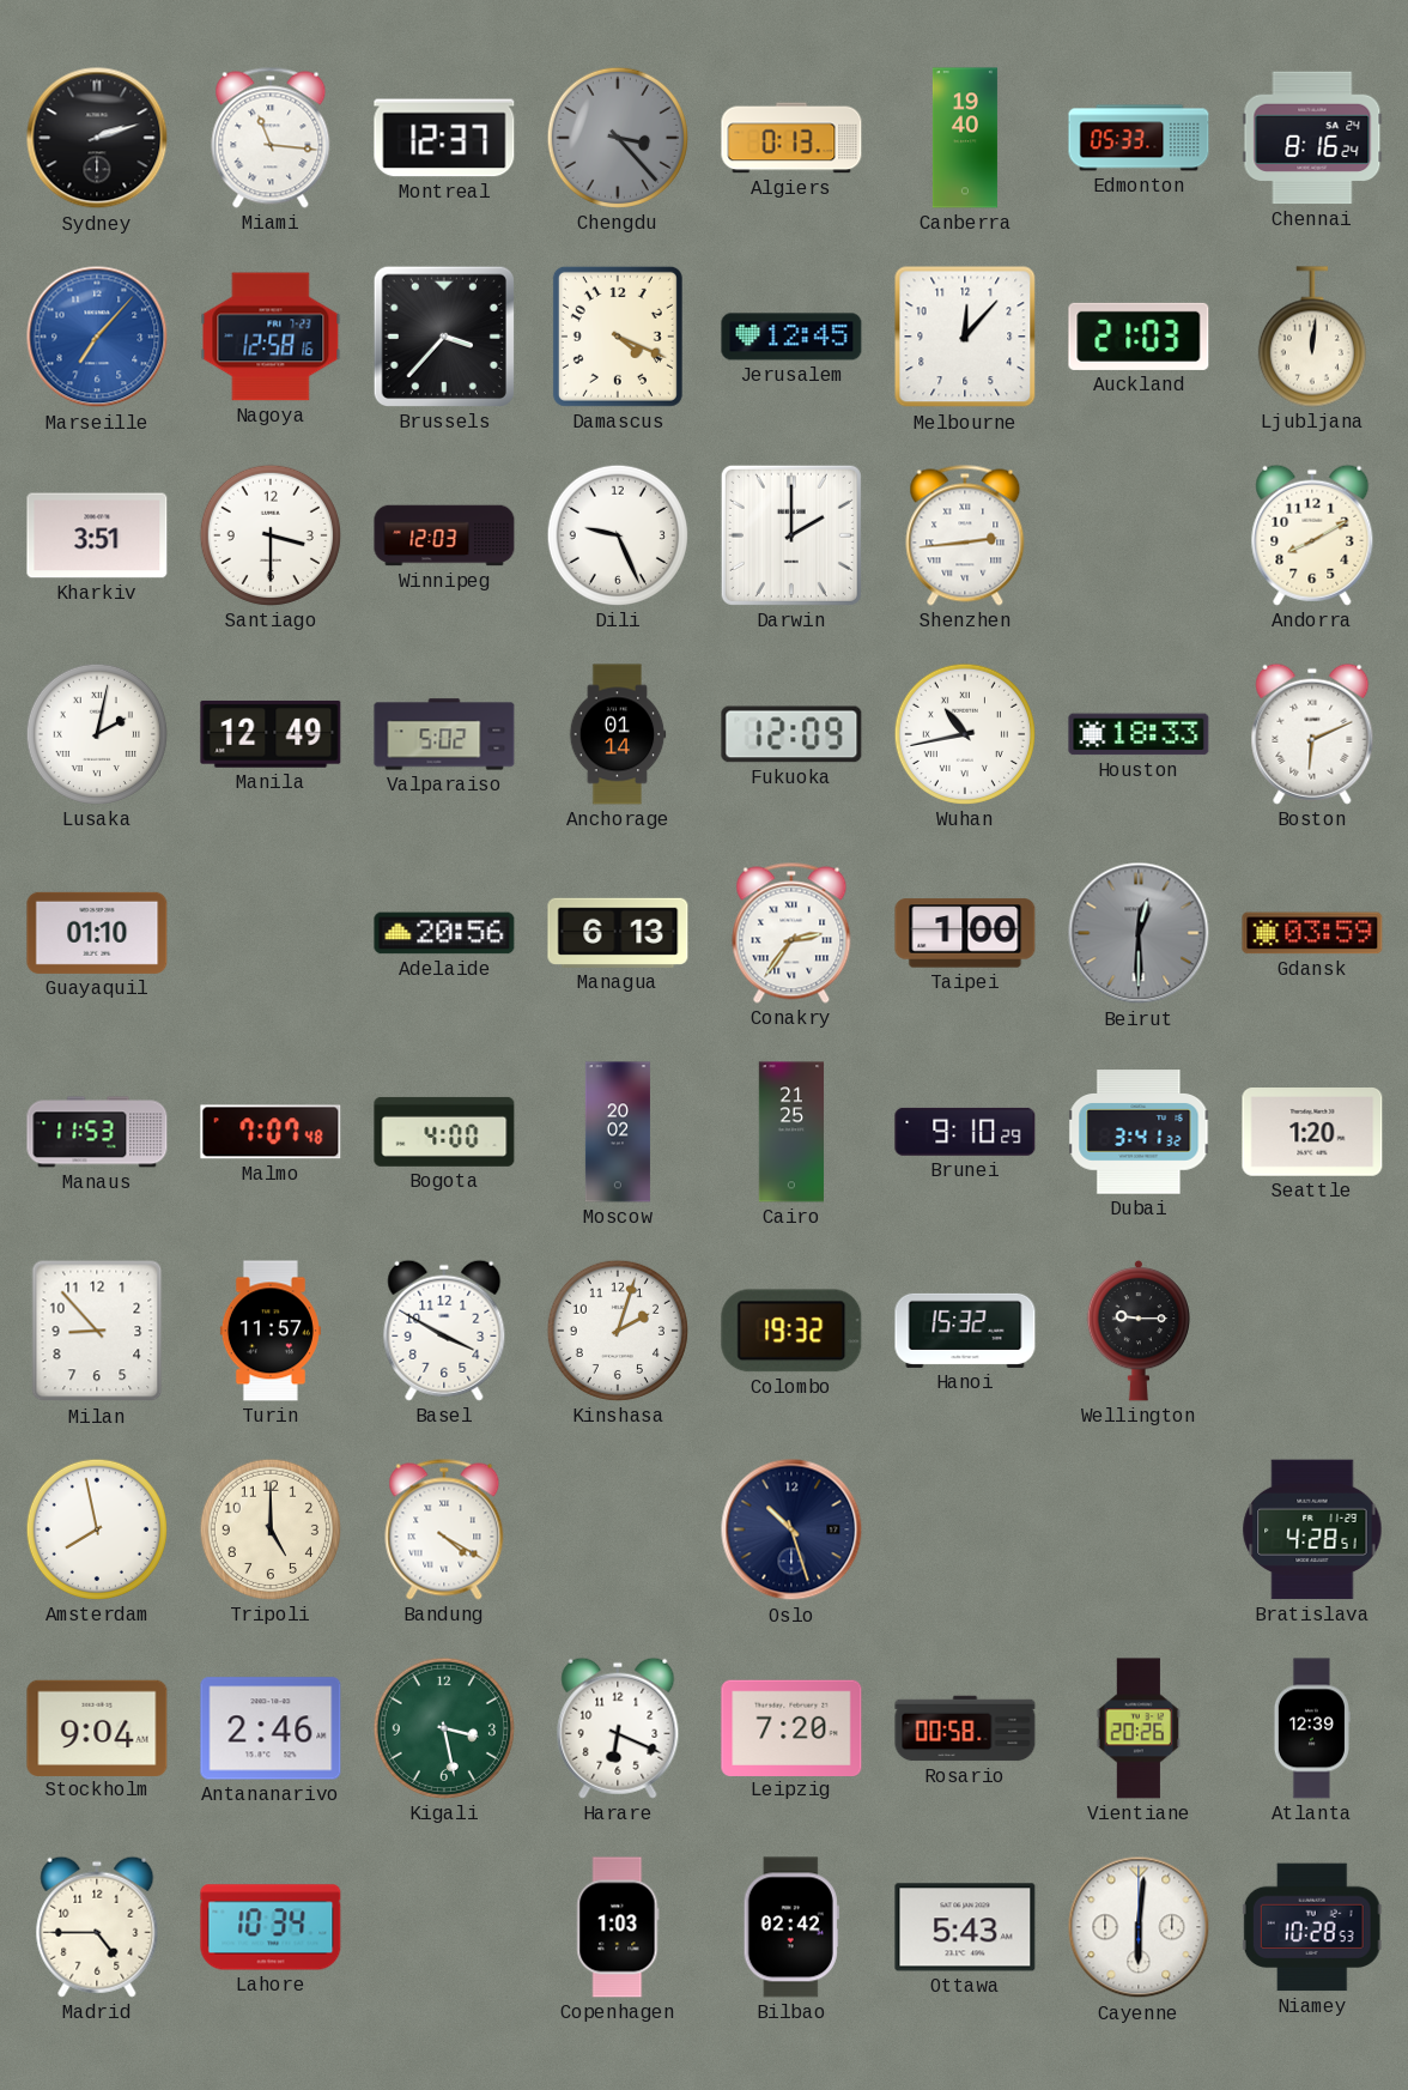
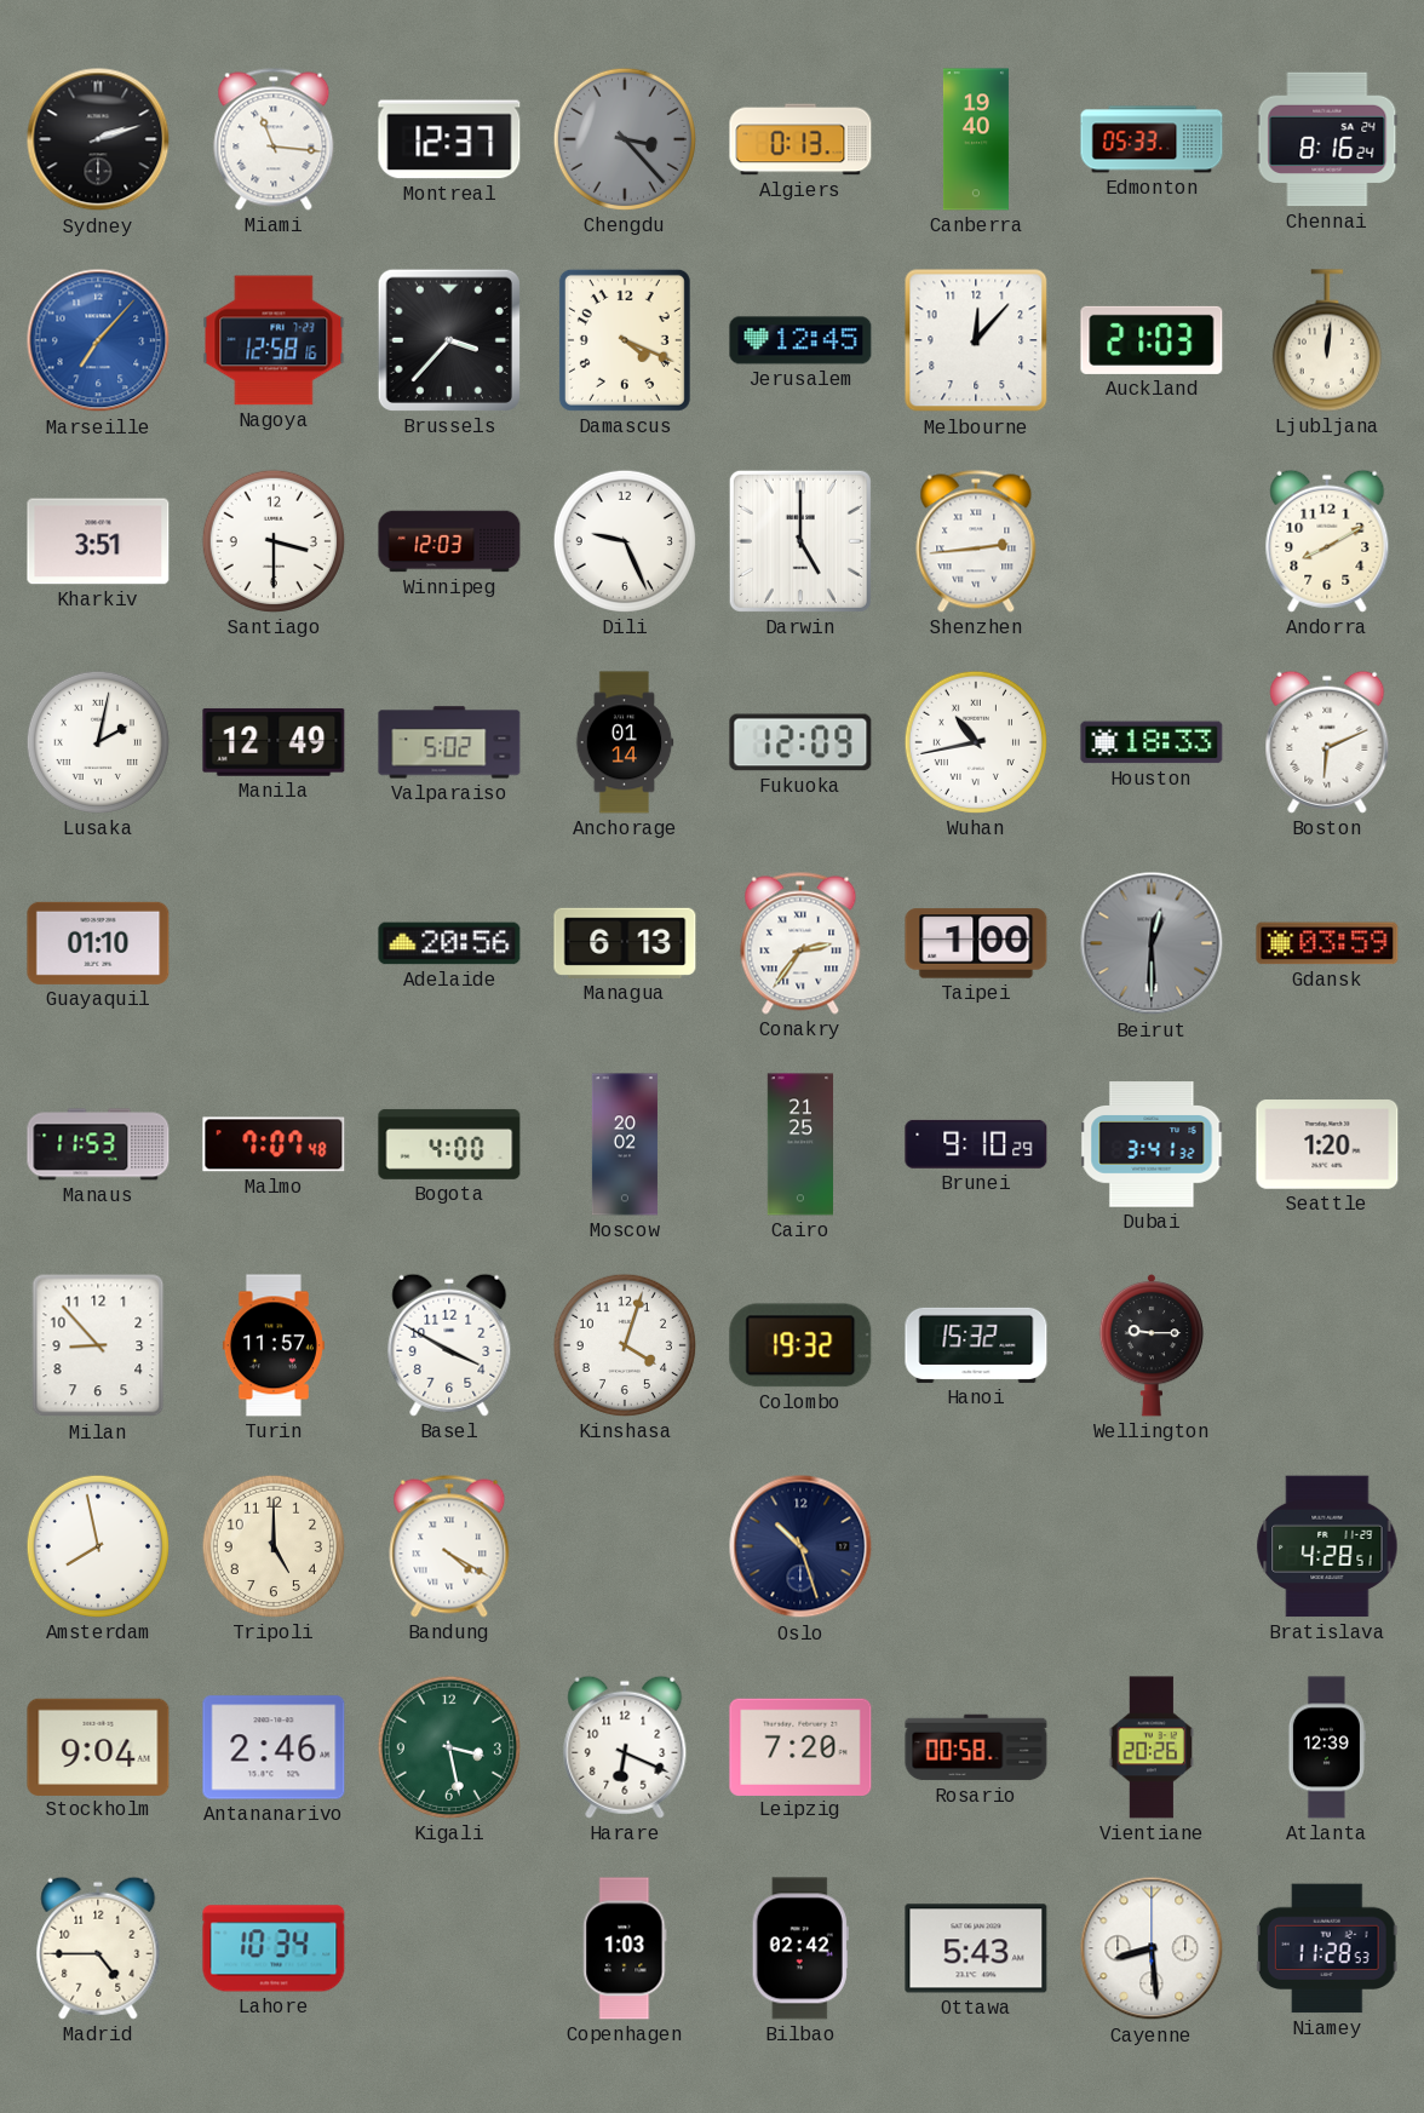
Darwin: 2:00 -> 5:00 (800, 541)
Kinshasa: 2:03 -> 4:03 (625, 1345)
Cayenne: 6:01 -> 8:29 (1152, 1948)
Niamey: 10:28 -> 11:28 (1327, 1948)
